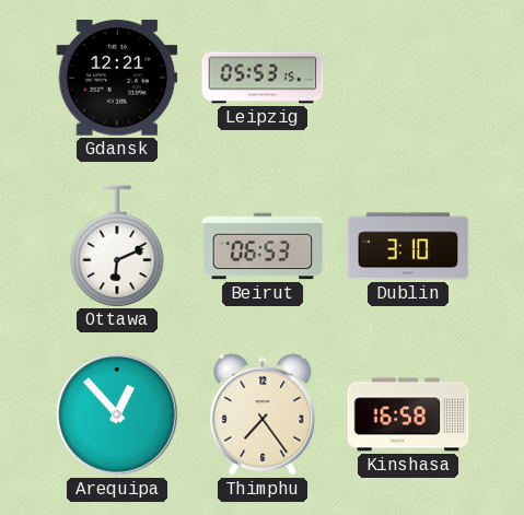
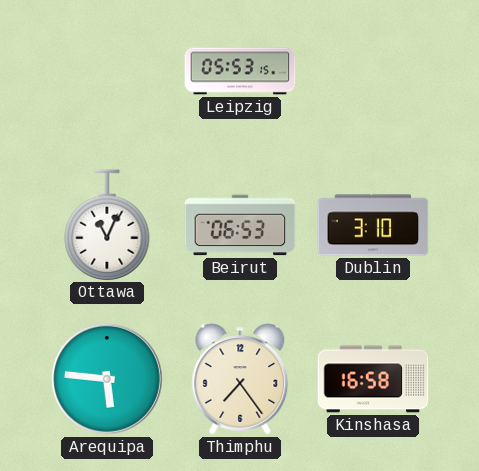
Gdansk: 12:21 -> none (117, 79)
Ottawa: 6:11 -> 11:04 (107, 225)
Arequipa: 12:53 -> 5:46 (107, 379)
